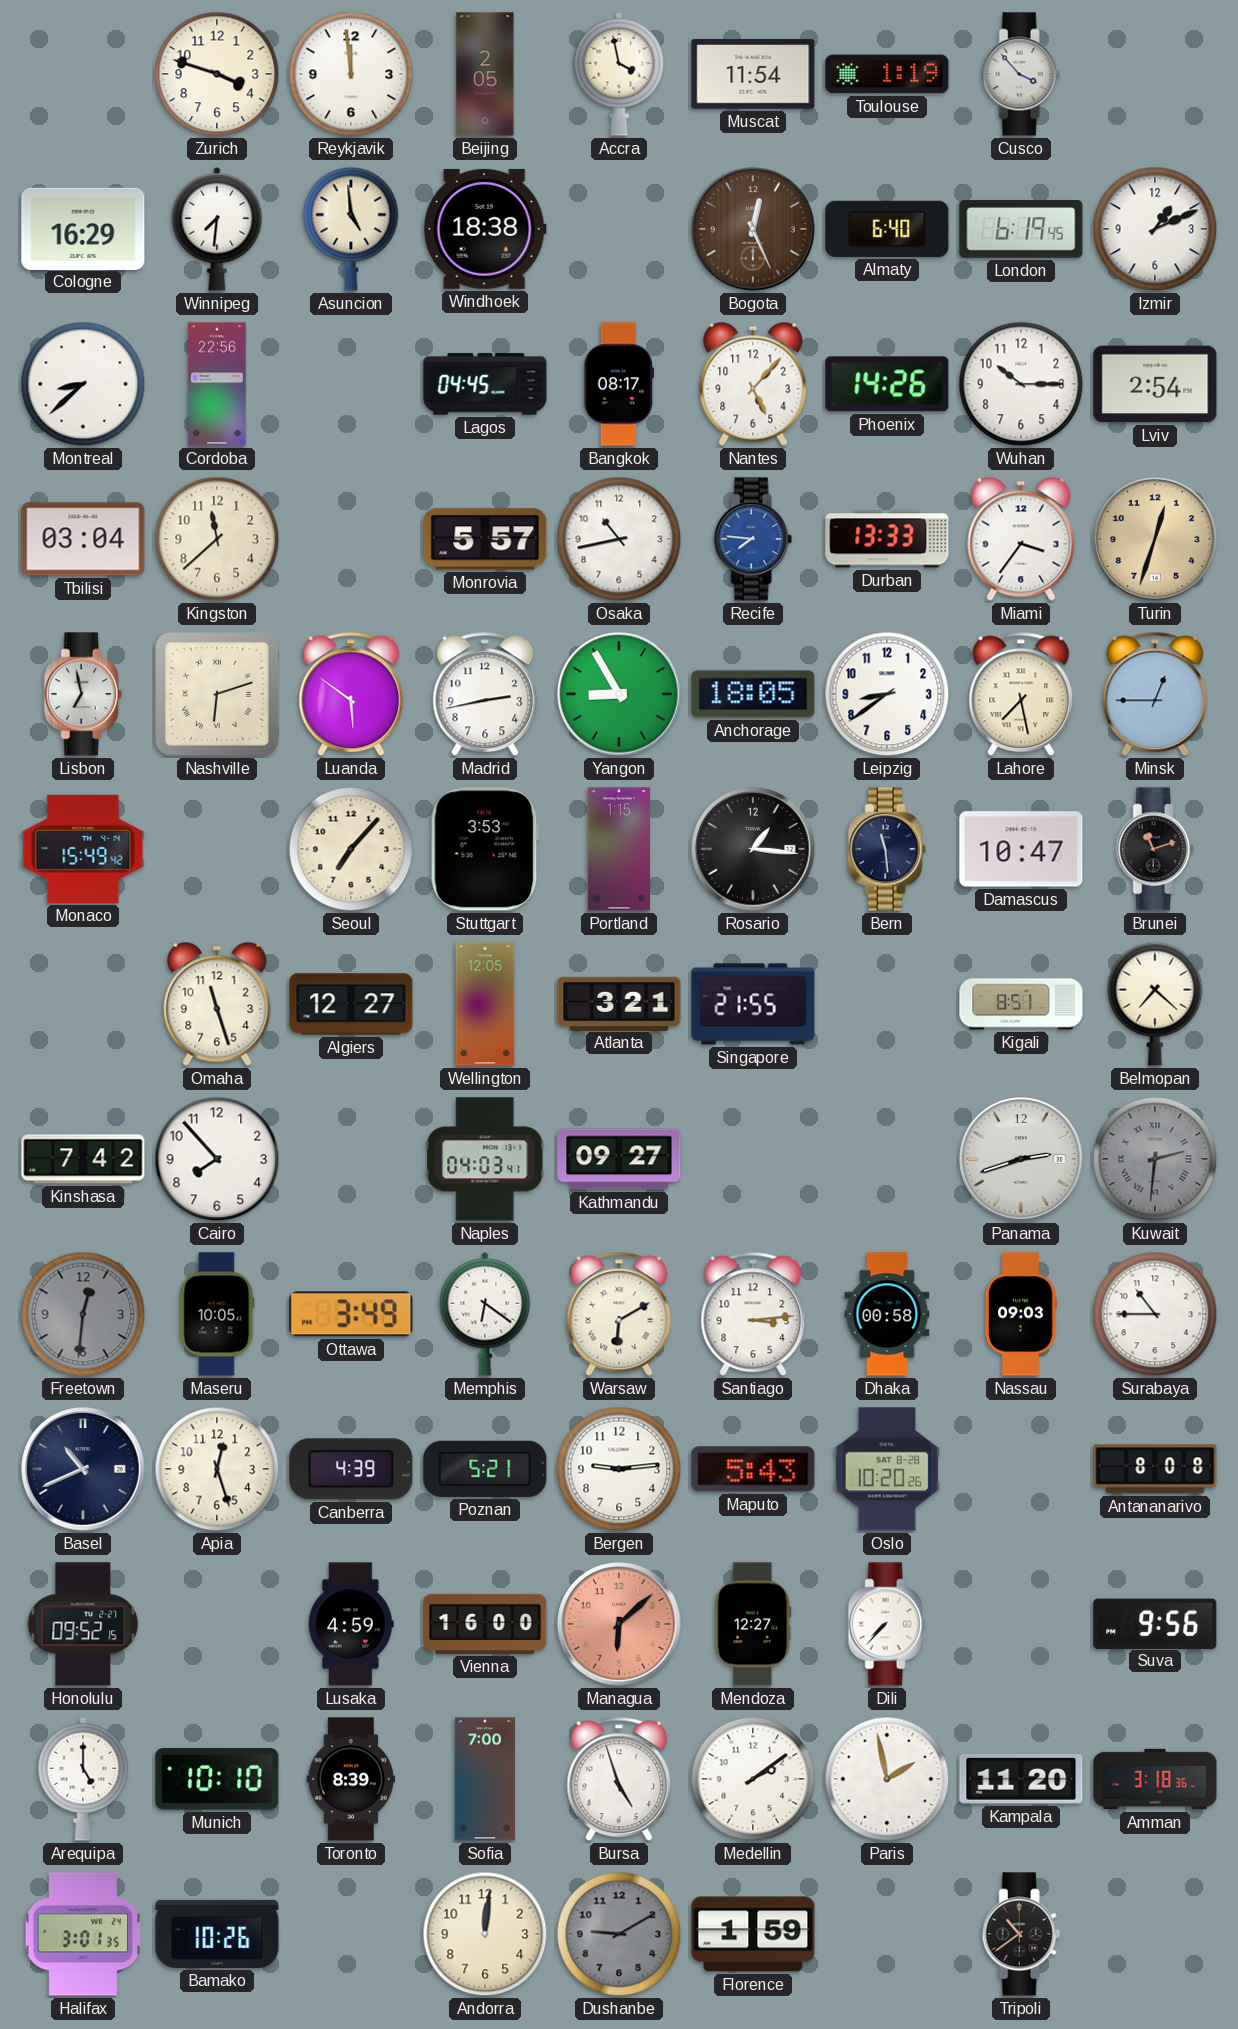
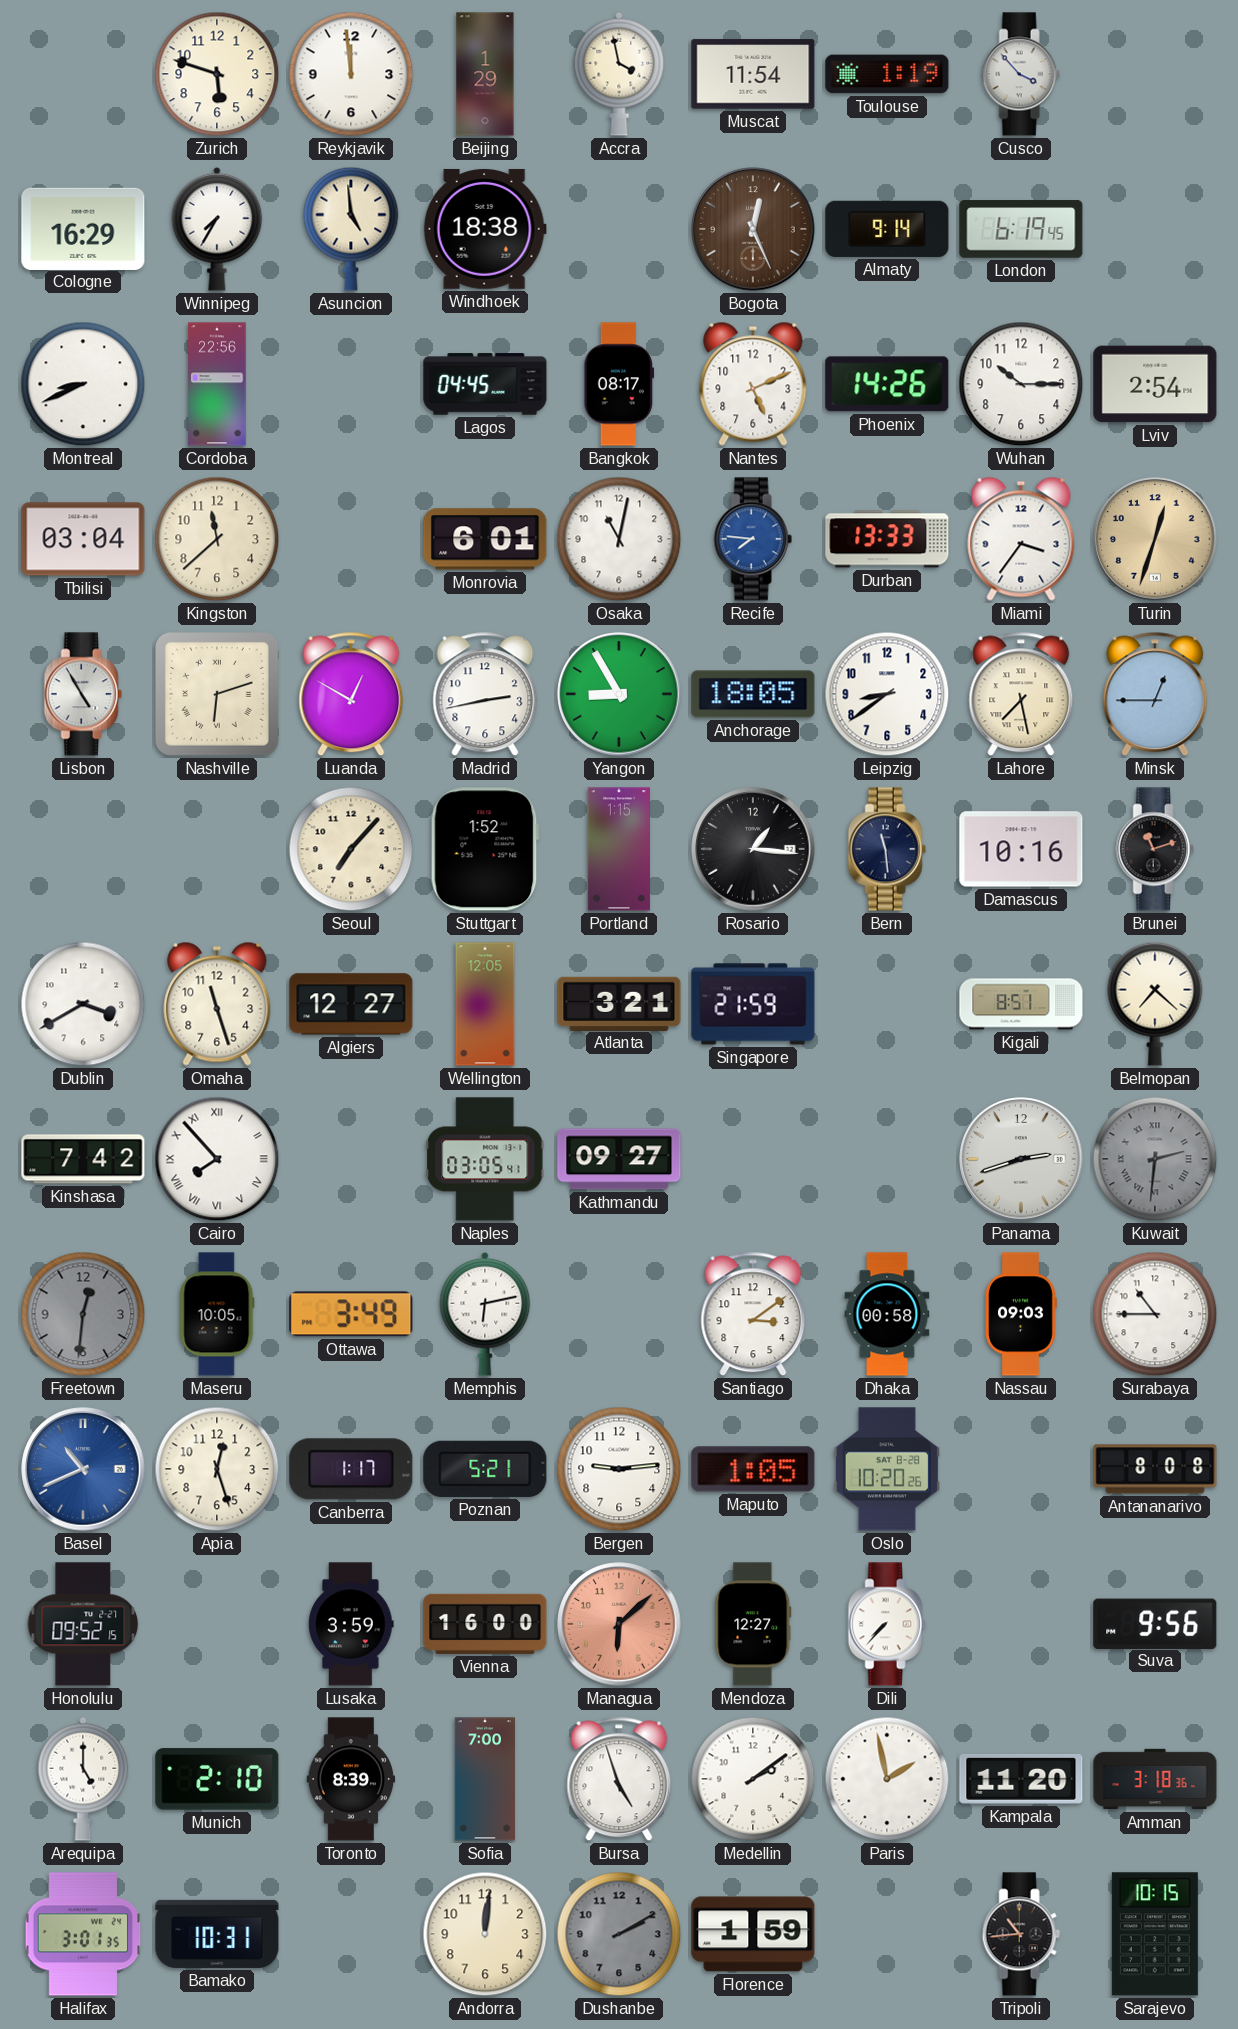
Zurich: 3:48 -> 5:48 (217, 74)
Beijing: 2:05 -> 1:29 (485, 74)
Winnipeg: 7:31 -> 7:35 (217, 229)
Almaty: 6:40 -> 9:14 (887, 229)
Izmir: 1:11 -> none (1155, 229)
Montreal: 8:38 -> 8:41 (83, 384)
Nantes: 5:07 -> 5:11 (753, 384)
Monrovia: 5:57 -> 6:01 (485, 539)
Osaka: 10:43 -> 11:02 (619, 539)
Lisbon: 6:58 -> 4:55 (83, 694)
Luanda: 5:51 -> 12:50 (351, 694)
Monaco: 15:49 -> none (83, 849)
Stuttgart: 3:53 -> 1:52 (485, 849)
Damascus: 10:47 -> 10:16 (1021, 849)
Dublin: none -> 3:40 (83, 1004)
Singapore: 21:55 -> 21:59 (753, 1004)
Cairo numerals: Arabic -> Roman (217, 1159)
Naples: 04:03 -> 03:05 (485, 1159)
Memphis: 6:21 -> 6:13 (485, 1314)
Warsaw: 6:10 -> none (619, 1314)
Santiago: 3:14 -> 3:09 (753, 1314)
Basel dial: navy -> blue (83, 1469)
Canberra: 4:39 -> 1:17 (351, 1469)
Maputo: 5:43 -> 1:05 (753, 1469)
Lusaka: 4:59 -> 3:59 (351, 1624)
Munich: 10:10 -> 2:10 (217, 1779)
Bamako: 10:26 -> 10:31 (217, 1934)
Dushanbe: 9:10 -> 2:10 (619, 1934)
Tripoli: 10:39 -> 10:44 (1021, 1934)
Sarajevo: none -> 10:15 (1155, 1934)
